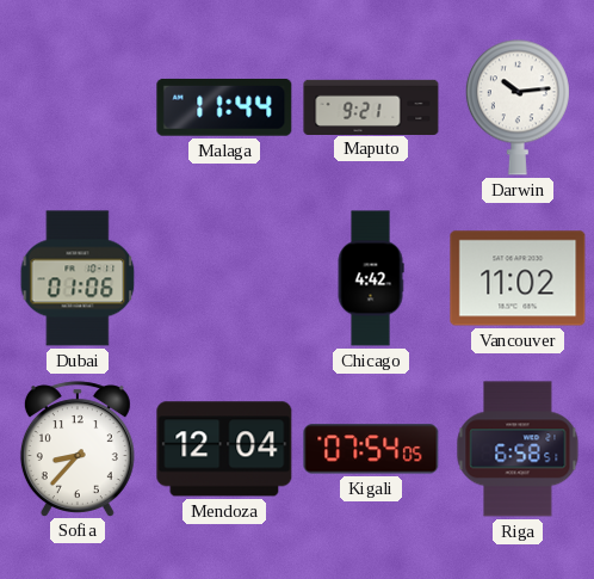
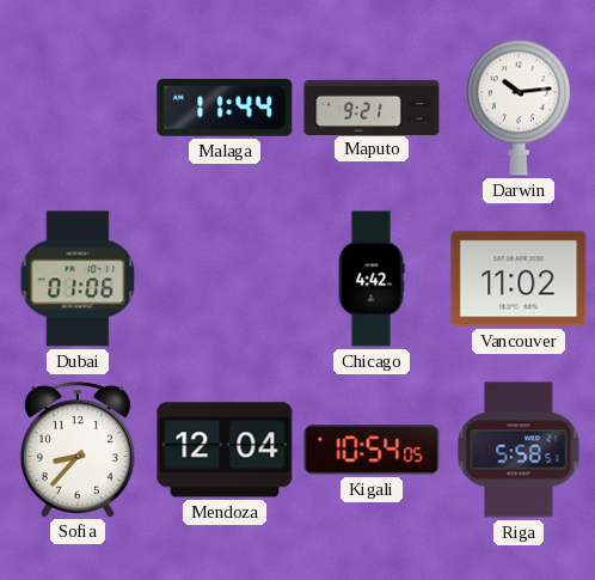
Kigali: 07:54 -> 10:54 (372, 450)
Riga: 6:58 -> 5:58 (519, 450)
